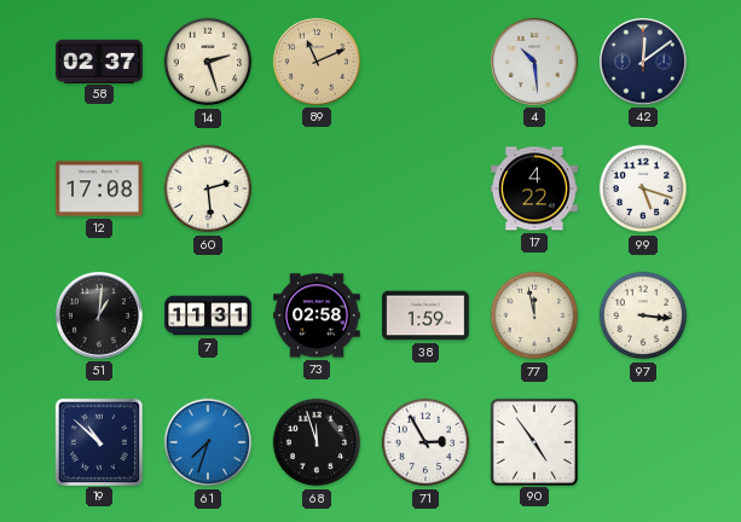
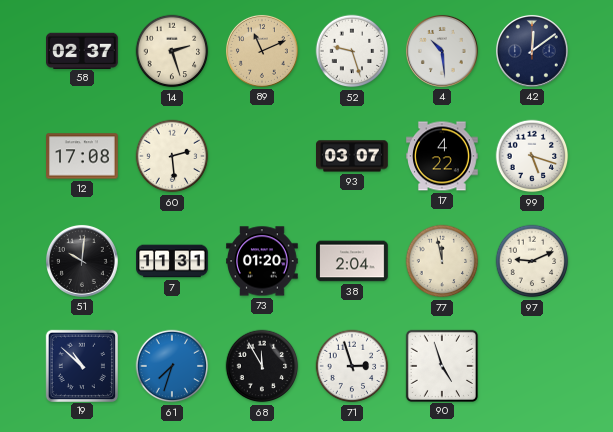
52: none -> 9:27 (352, 51)
93: none -> 03:07 (352, 156)
51: 1:01 -> 10:01 (82, 261)
73: 02:58 -> 01:20 (262, 261)
38: 1:59 -> 2:04 (352, 261)
97: 3:16 -> 9:11 (532, 261)
68: 11:57 -> 11:55 (262, 366)
71: 2:55 -> 2:57 (352, 366)
90: 4:54 -> 4:57 (441, 365)
